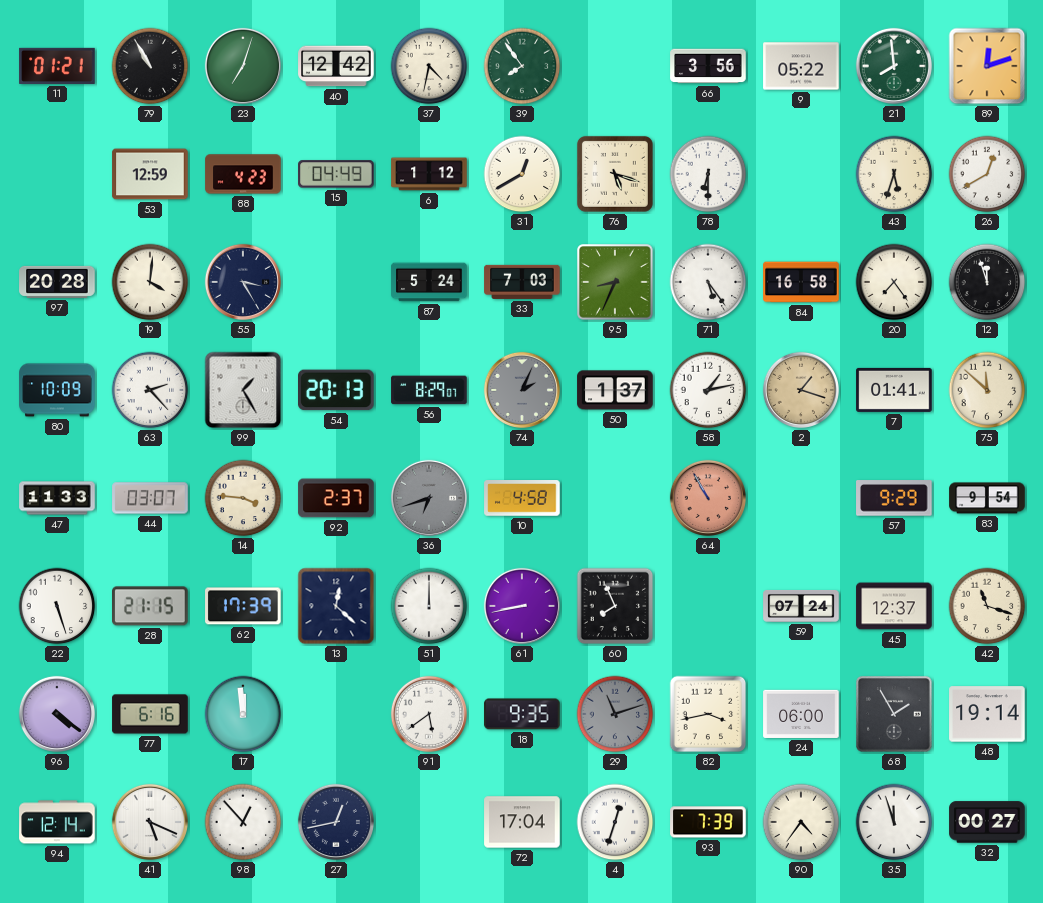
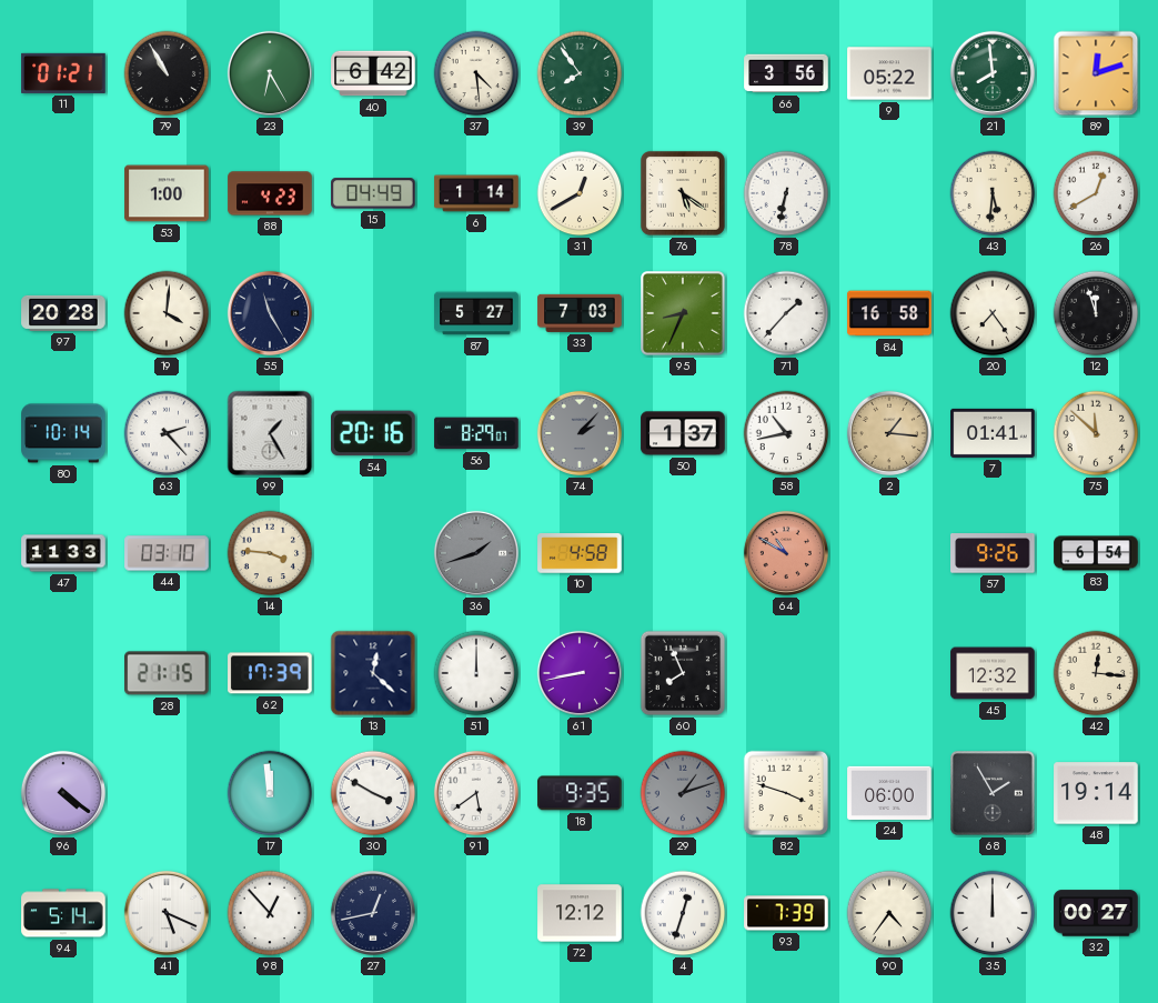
23: 7:03 -> 6:25 (270, 73)
40: 12:42 -> 6:42 (373, 73)
37: 4:32 -> 4:29 (476, 73)
53: 12:59 -> 1:00 (167, 193)
6: 1:12 -> 1:14 (476, 193)
76: 5:18 -> 5:21 (683, 193)
78: 6:30 -> 6:32 (786, 193)
43: 5:33 -> 5:31 (993, 193)
55: 3:25 -> 11:25 (270, 313)
87: 5:24 -> 5:27 (476, 313)
71: 5:24 -> 1:37 (786, 313)
80: 10:09 -> 10:14 (63, 433)
54: 20:13 -> 20:16 (374, 433)
74: 2:04 -> 2:07 (580, 433)
58: 1:13 -> 10:43 (786, 433)
2: 1:18 -> 1:16 (889, 433)
44: 03:07 -> 03:10 (167, 553)
92: 2:37 -> none (336, 498)
36: 6:42 -> 1:42 (476, 553)
64: 10:55 -> 10:50 (786, 553)
57: 9:29 -> 9:26 (993, 553)
83: 9:54 -> 6:54 (1096, 553)
22: 5:27 -> none (57, 606)
59: 07:24 -> none (801, 607)
45: 12:37 -> 12:32 (993, 673)
42: 11:18 -> 12:16 (1096, 673)
77: 6:16 -> none (150, 714)
30: none -> 3:50 (373, 793)
29: 11:12 -> 1:12 (683, 793)
82: 3:43 -> 3:48 (786, 793)
94: 12:14 -> 5:14 (63, 913)
72: 17:04 -> 12:12 (580, 913)
35: 11:57 -> 12:00 (993, 913)
